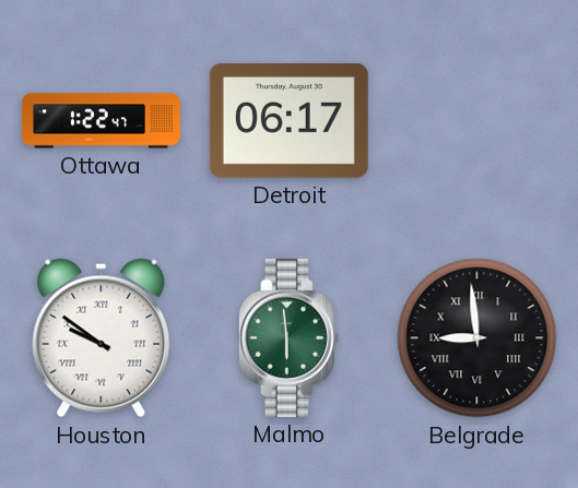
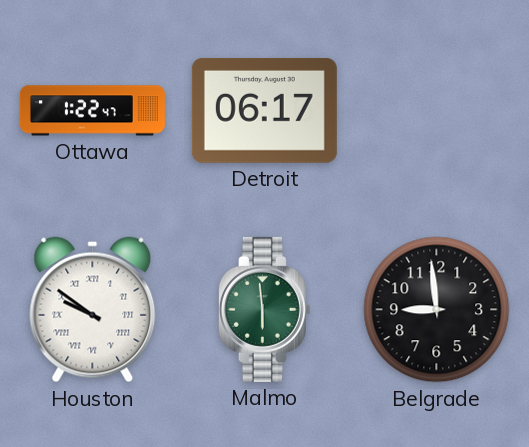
Belgrade numerals: Roman -> Arabic (437, 310)
